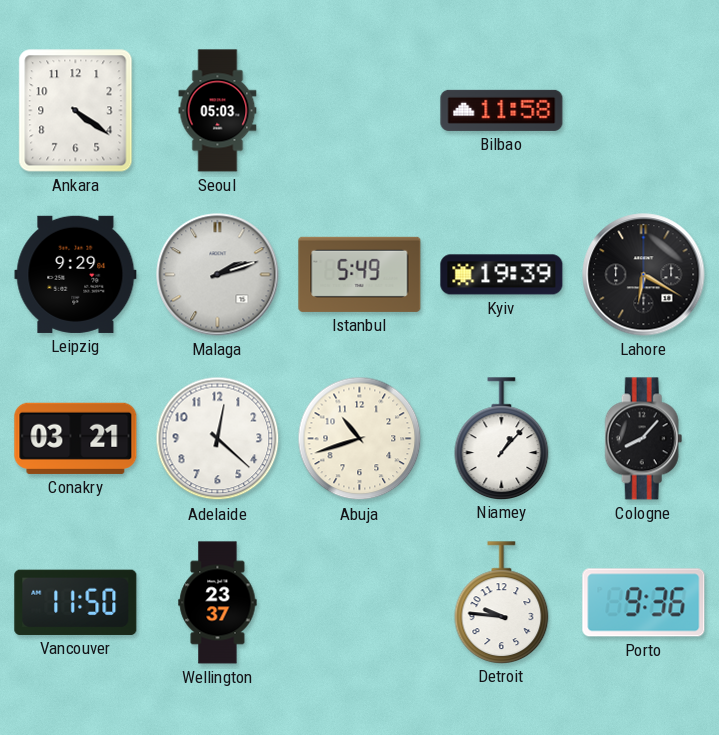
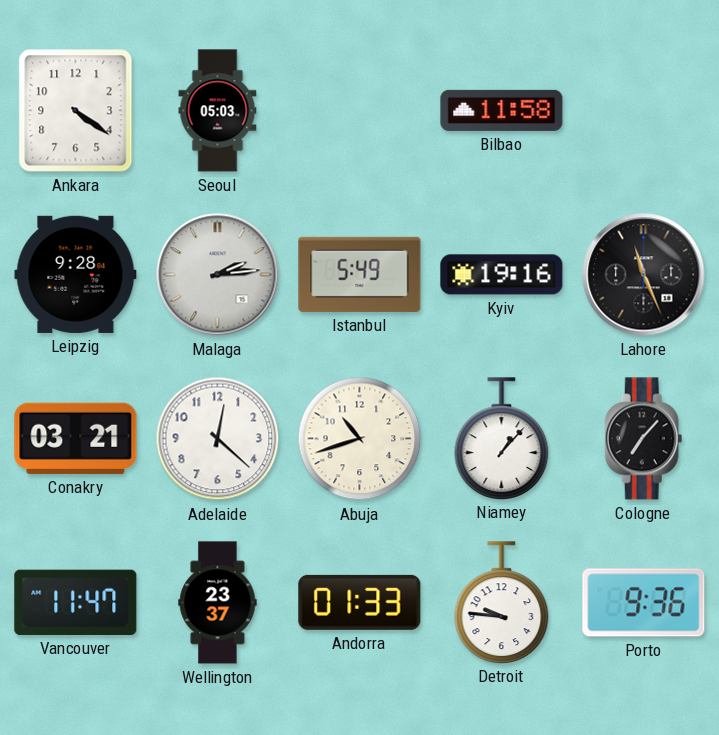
Leipzig: 9:29 -> 9:28 (76, 274)
Malaga: 2:12 -> 2:14 (218, 275)
Kyiv: 19:39 -> 19:16 (502, 275)
Lahore: 6:20 -> 11:26 (644, 275)
Cologne: 8:07 -> 7:07 (644, 439)
Vancouver: 11:50 -> 11:47 (76, 602)
Andorra: none -> 01:33 (360, 602)
